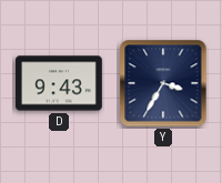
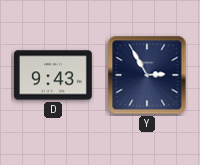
Y: 3:35 -> 2:55 (147, 75)
